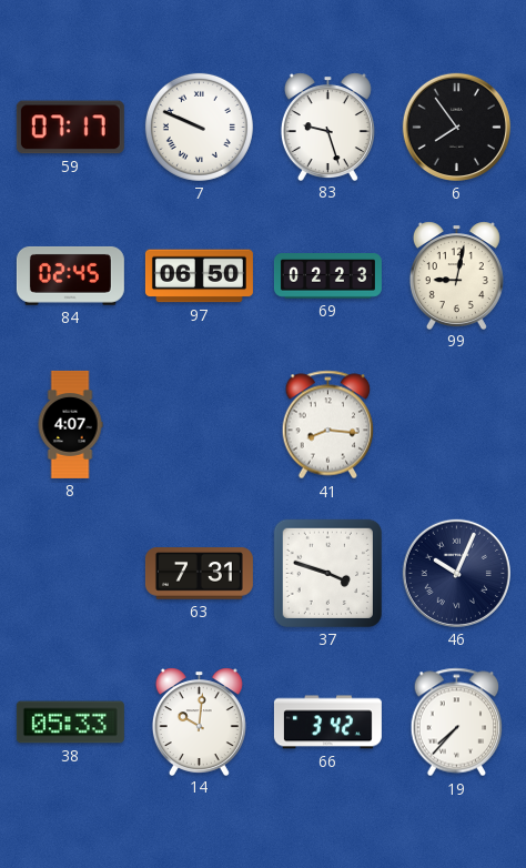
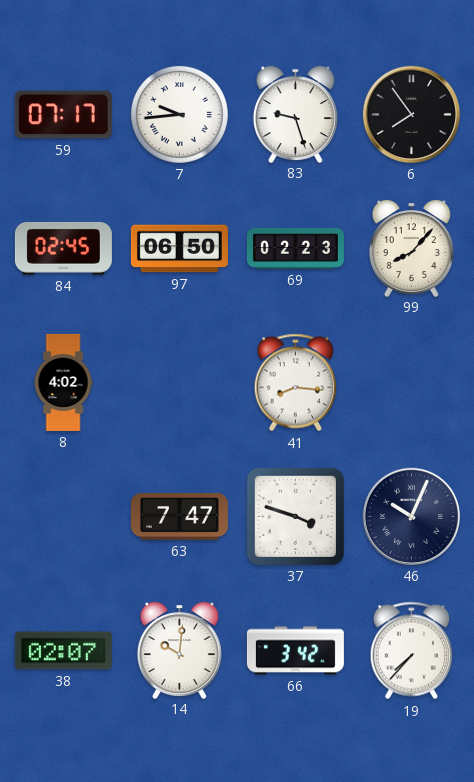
7: 9:49 -> 9:44 (179, 114)
99: 9:02 -> 8:07 (411, 248)
8: 4:07 -> 4:02 (63, 382)
63: 7:31 -> 7:47 (179, 517)
38: 05:33 -> 02:07 (63, 651)
